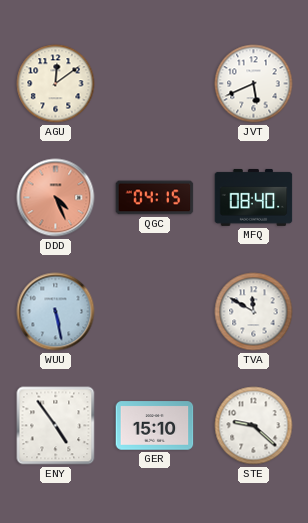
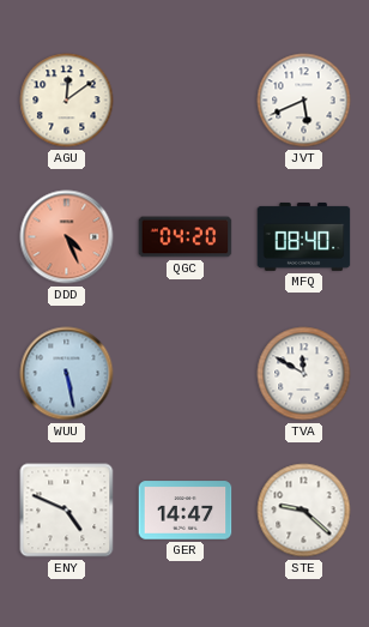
QGC: 04:15 -> 04:20 (186, 237)
ENY: 4:54 -> 4:49 (67, 511)
GER: 15:10 -> 14:47 (186, 511)
